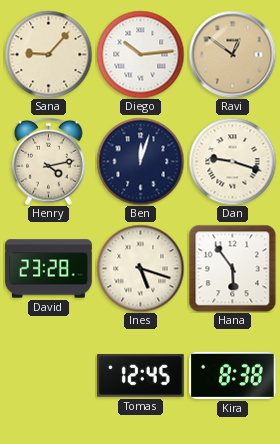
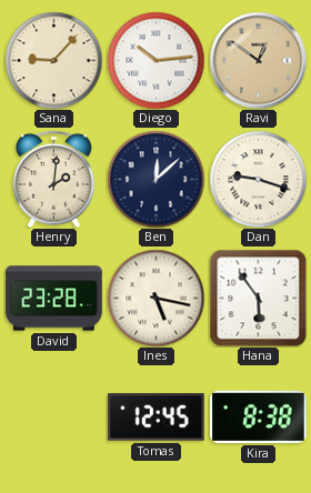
Henry: 4:13 -> 2:01 (54, 179)
Ben: 12:03 -> 12:08 (155, 179)
Ines: 5:18 -> 5:17 (155, 298)
